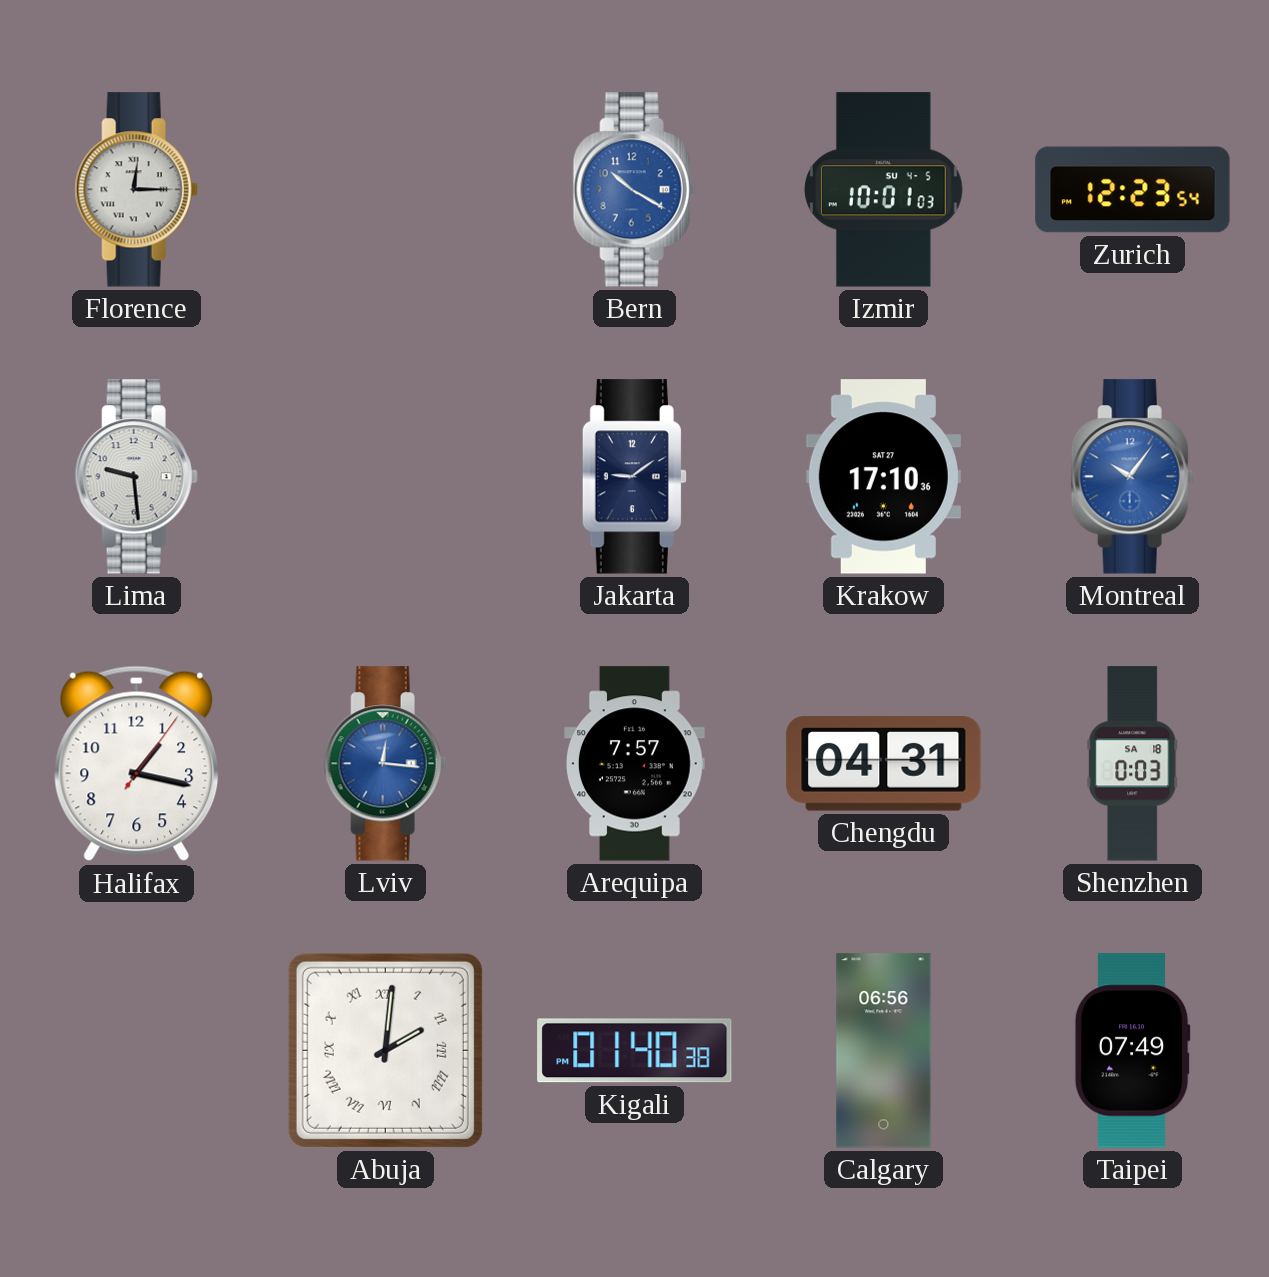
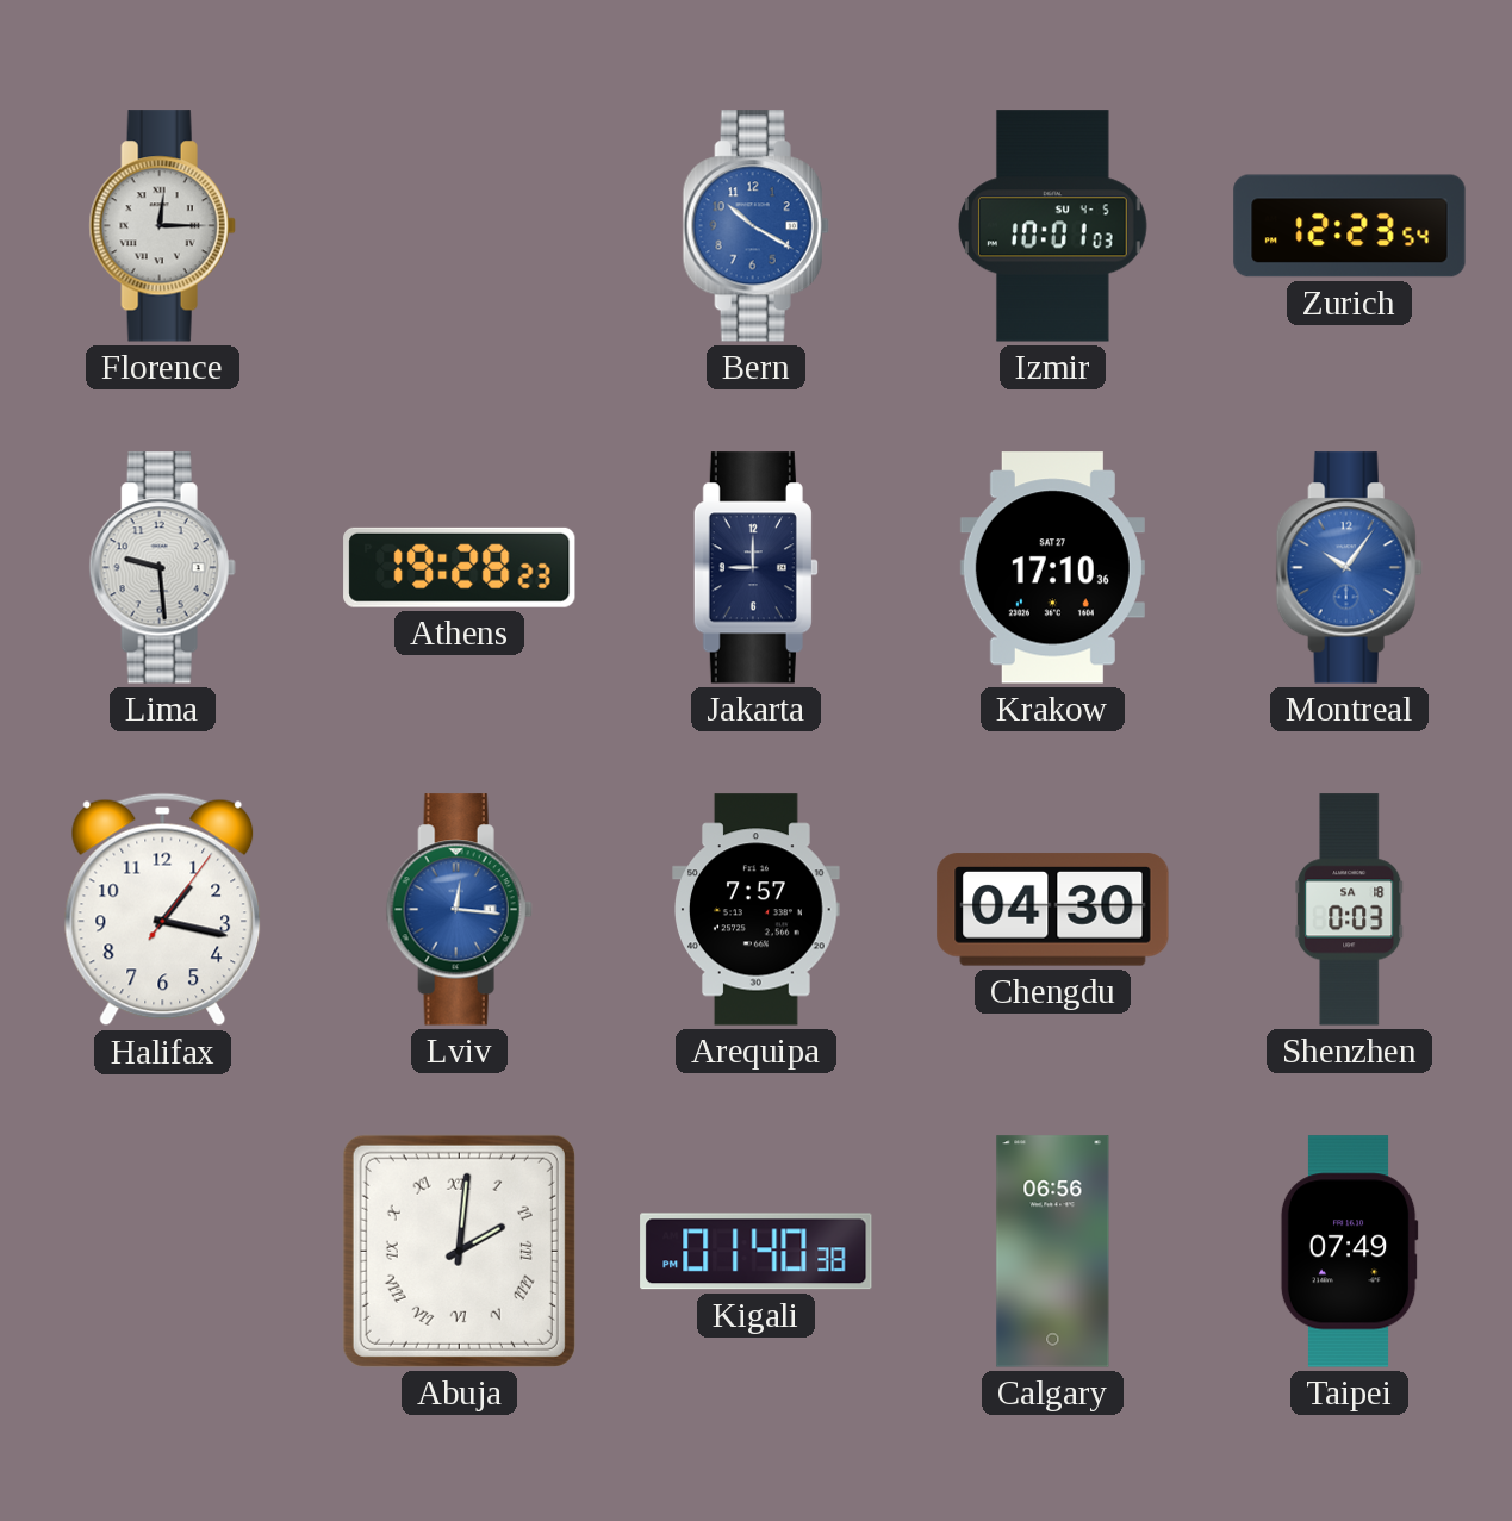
Athens: none -> 19:28 (460, 567)
Jakarta: 9:09 -> 9:00 (755, 568)
Chengdu: 04:31 -> 04:30 (1053, 910)
